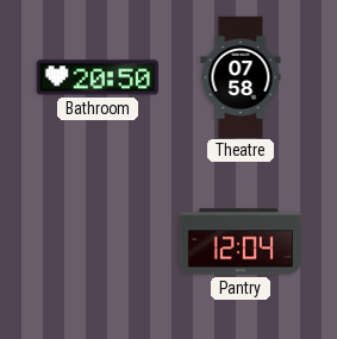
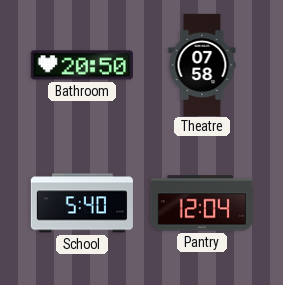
School: none -> 5:40 (82, 203)
